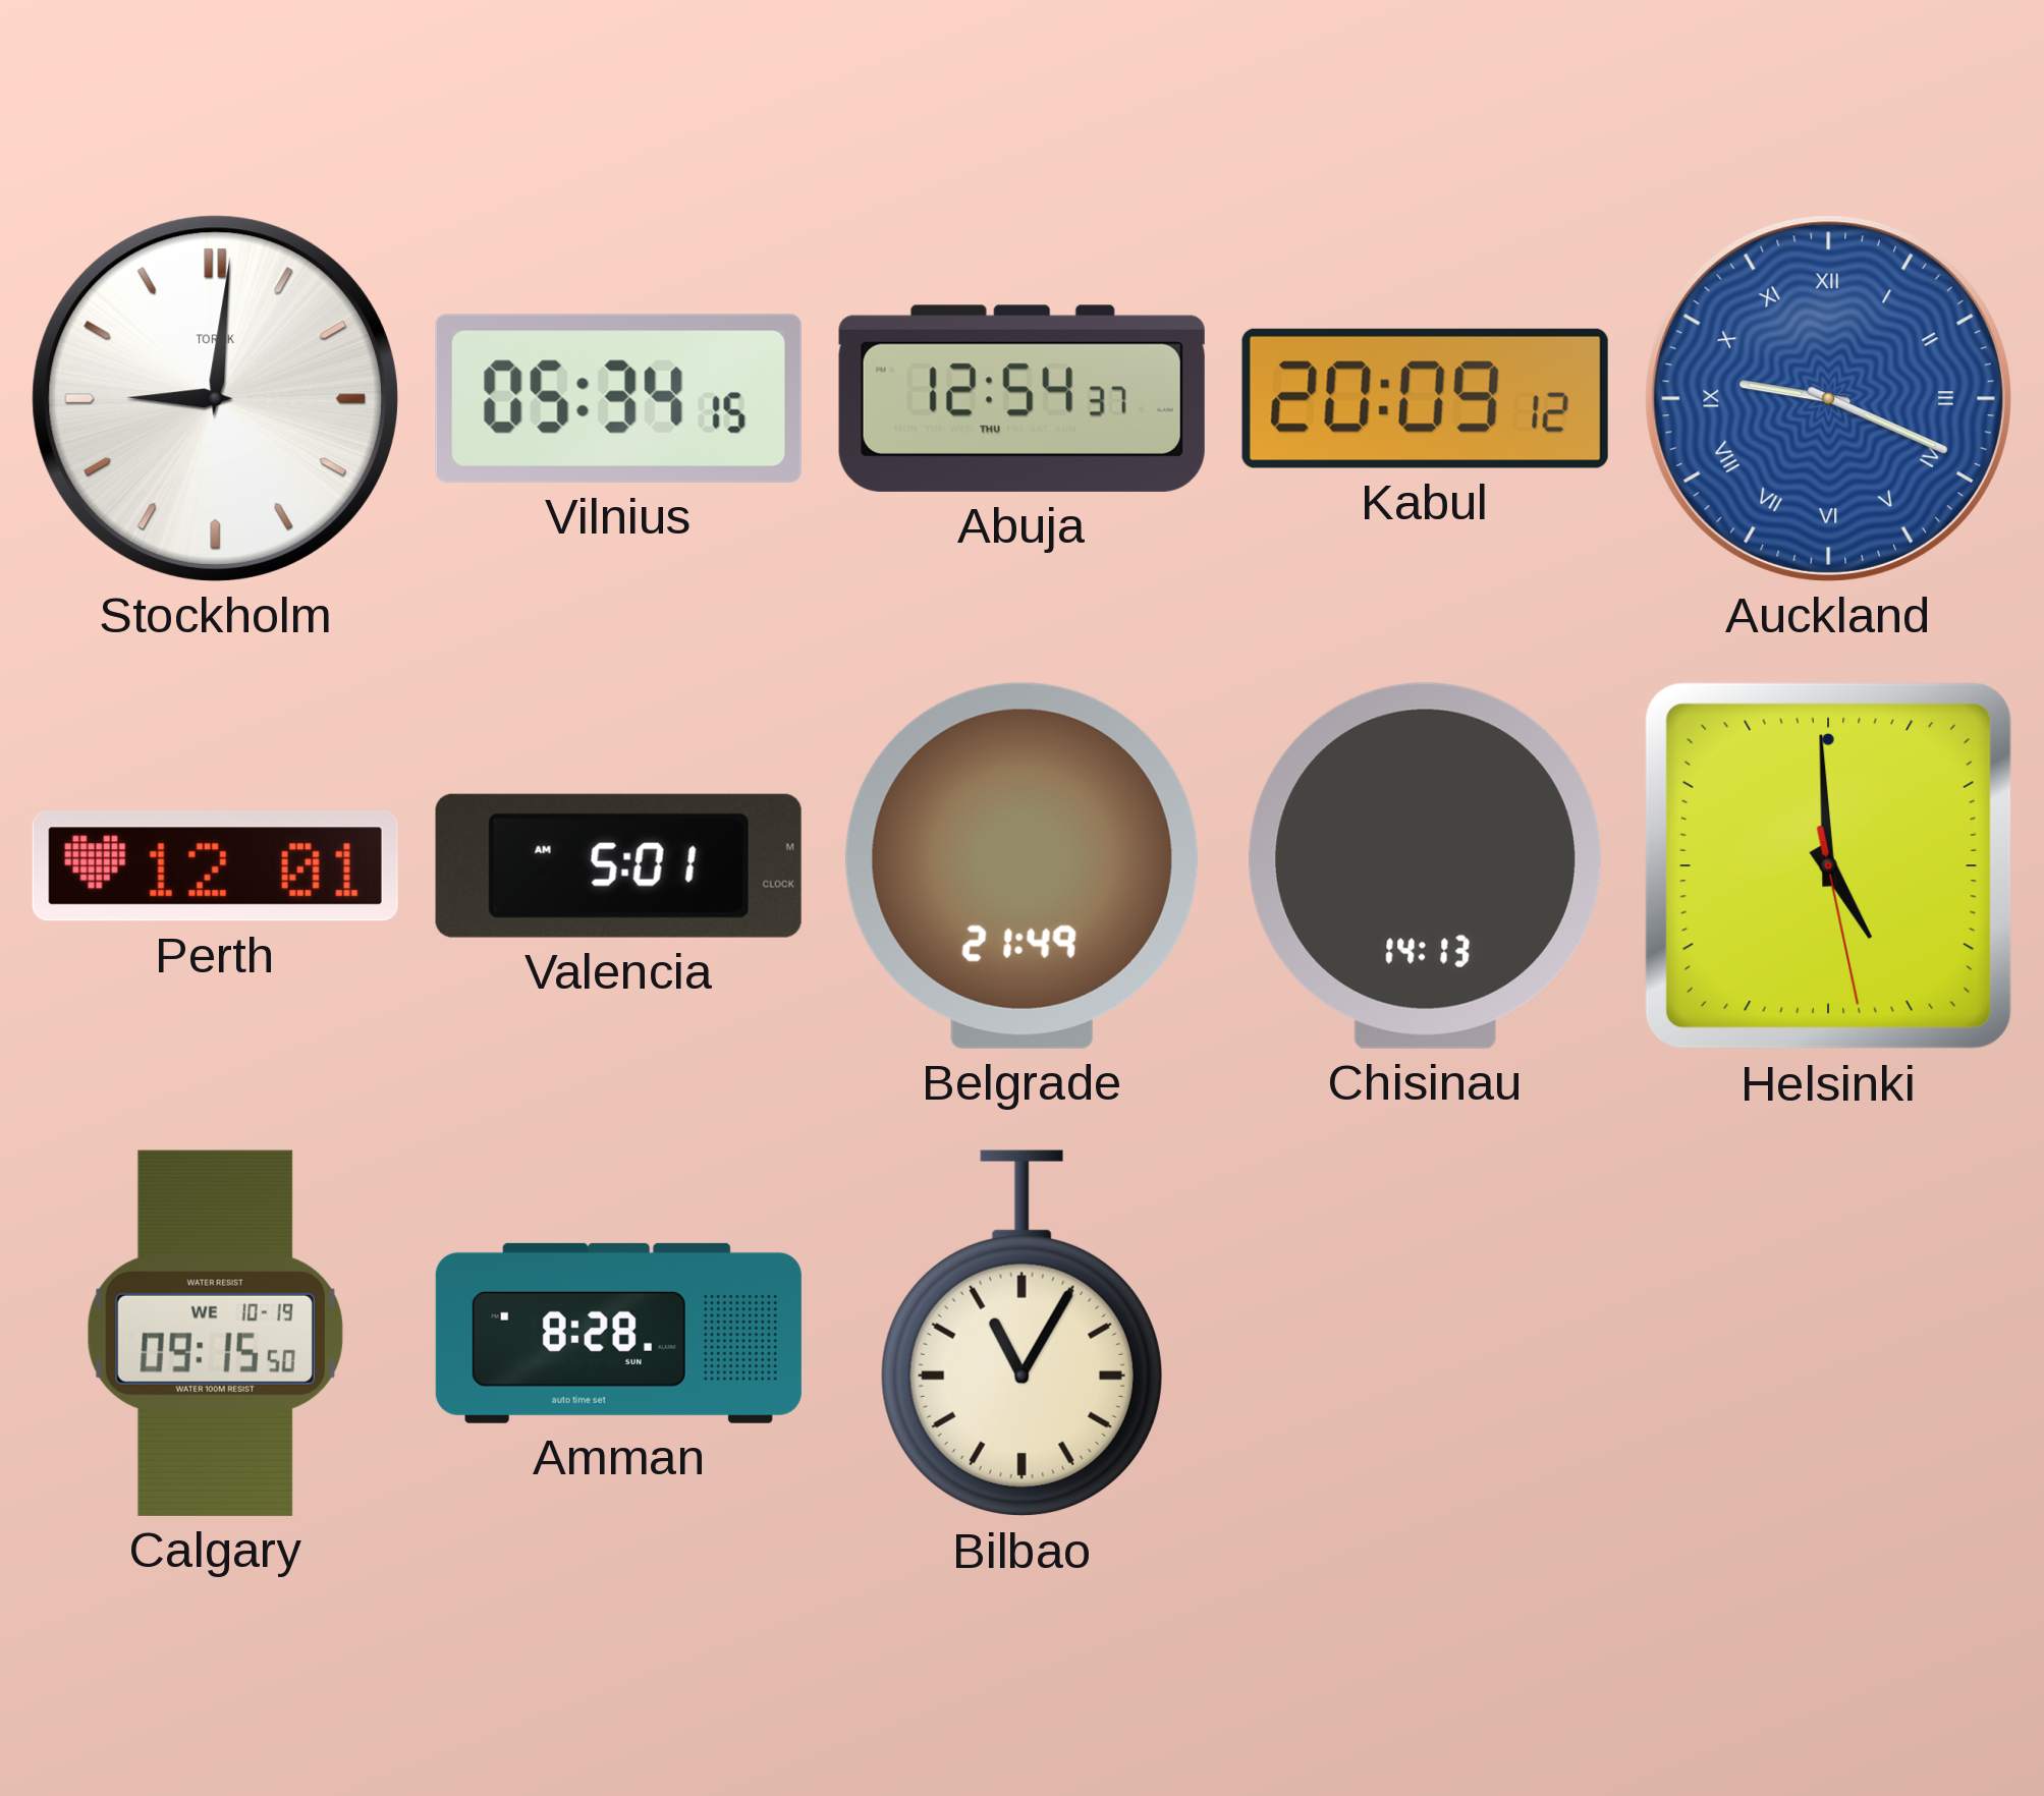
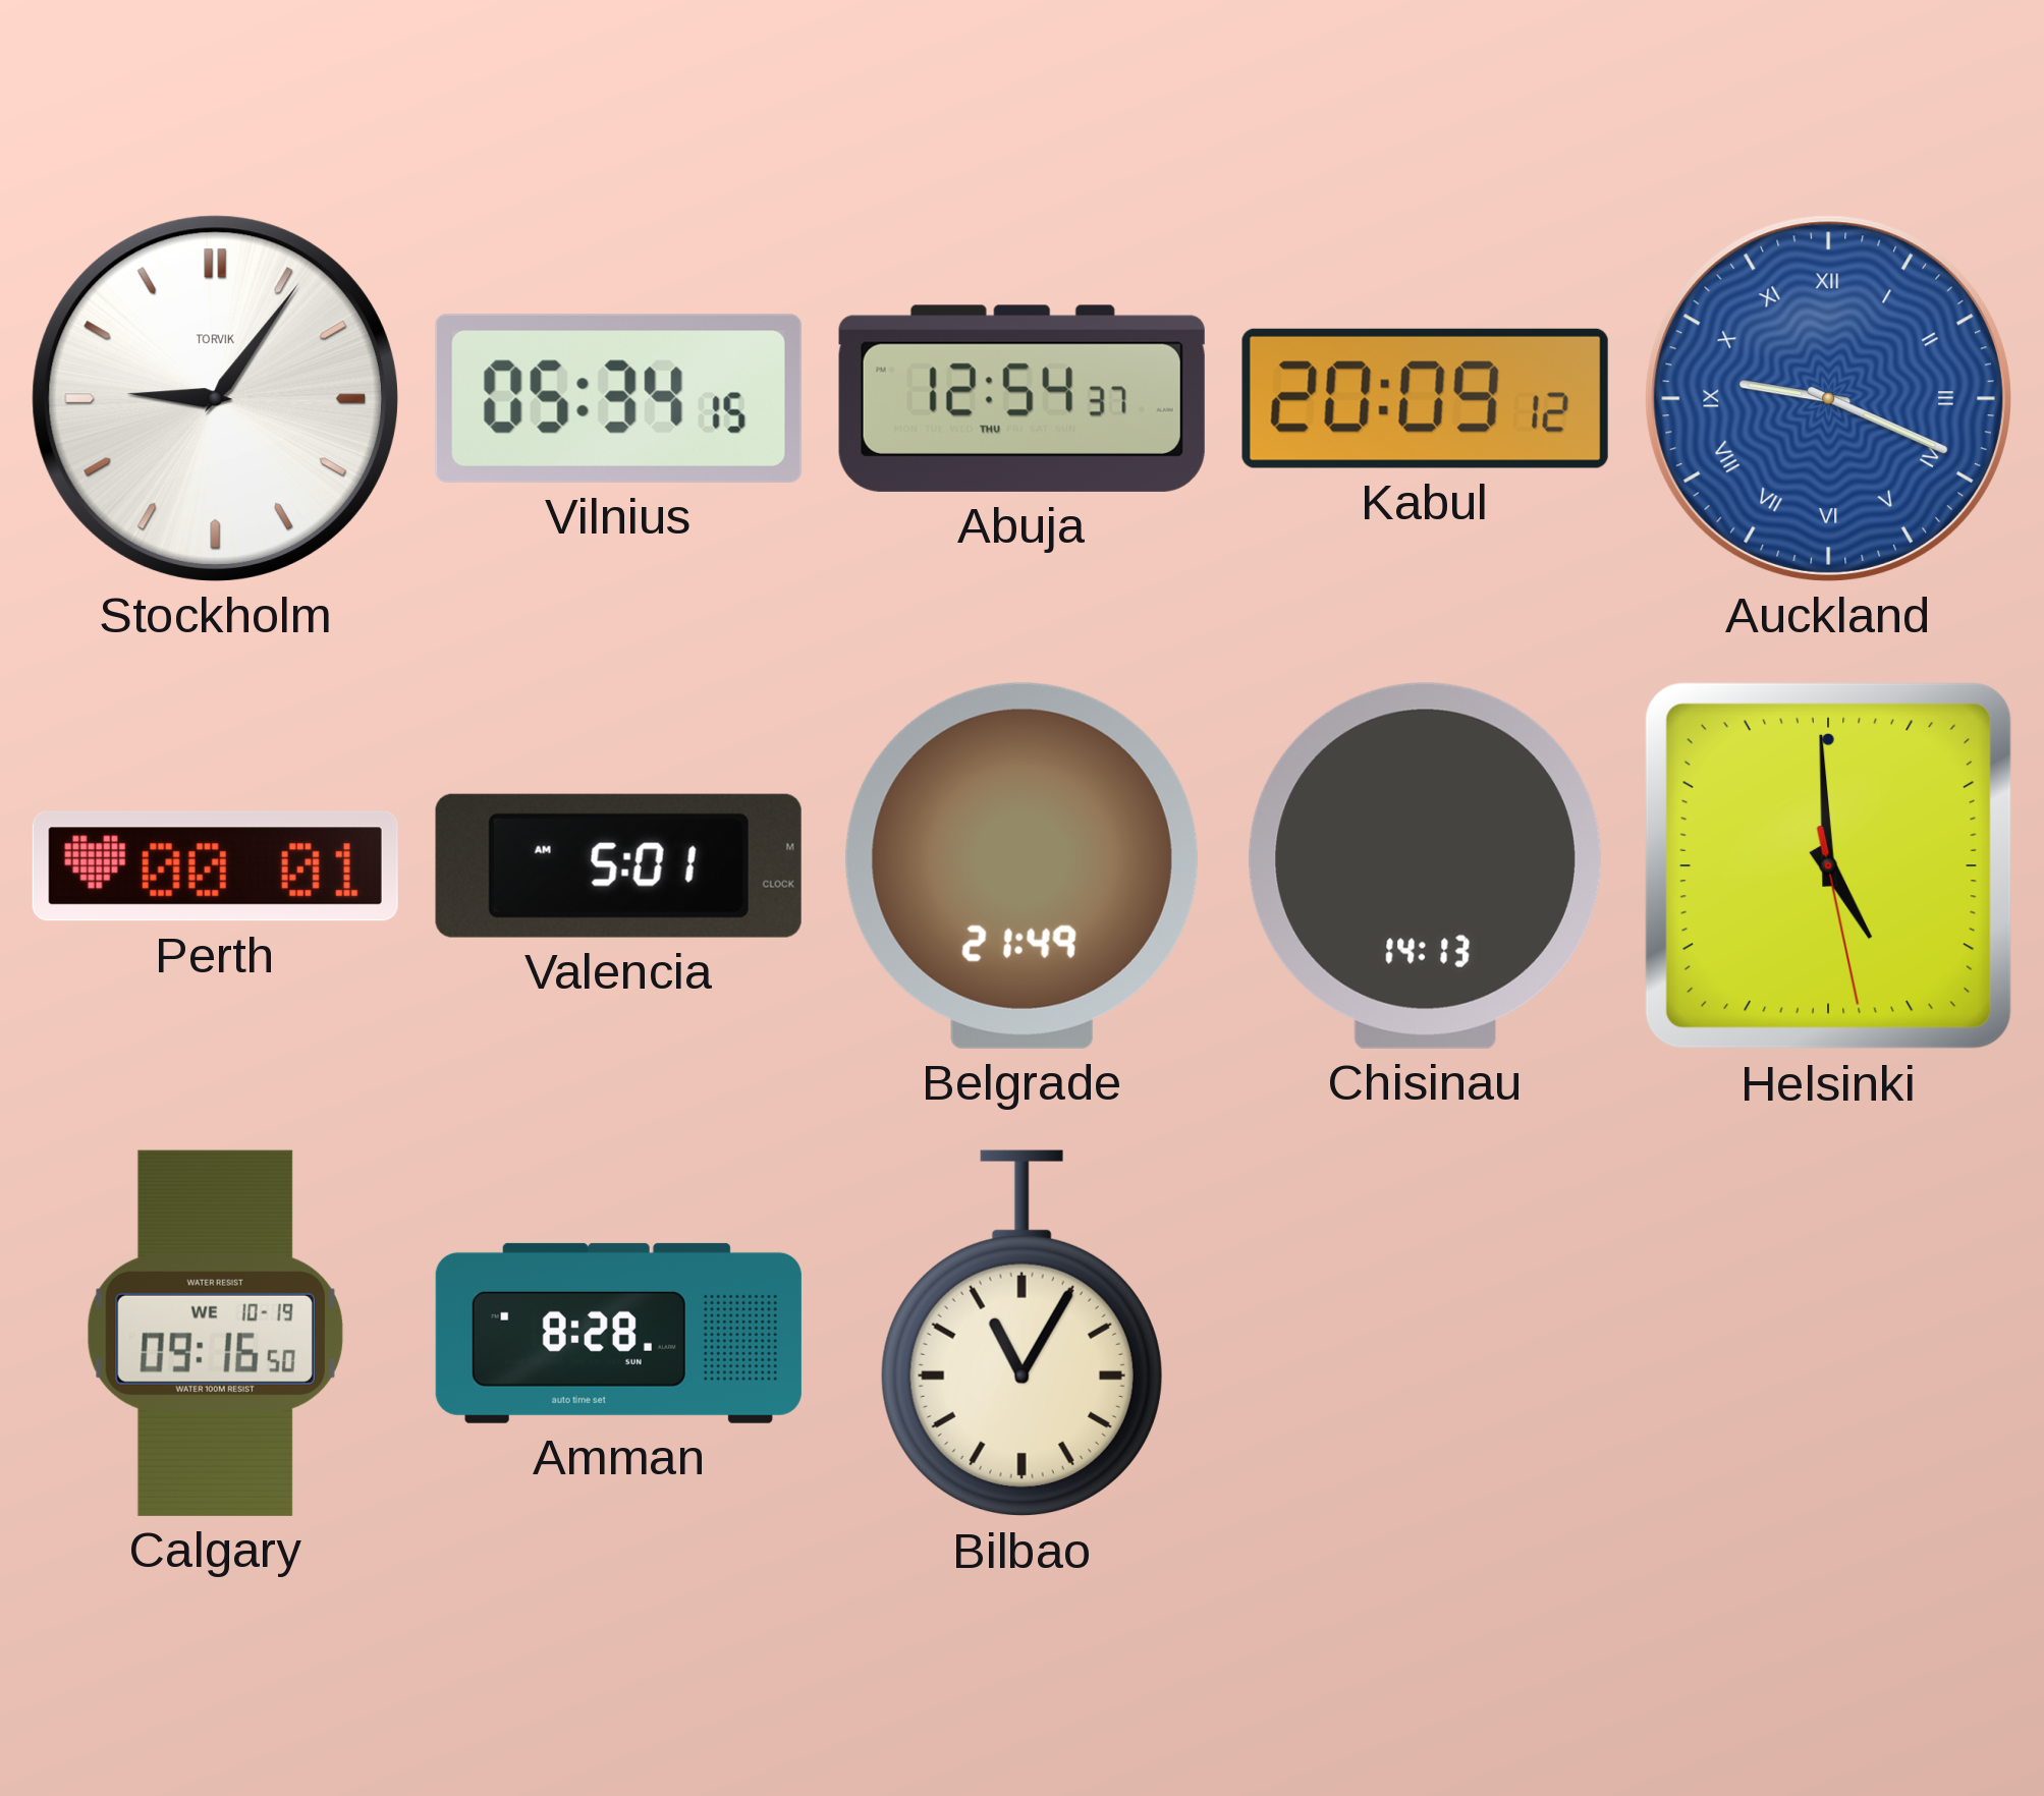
Stockholm: 9:01 -> 9:06 (215, 398)
Perth: 12:01 -> 00:01 (215, 866)
Calgary: 09:15 -> 09:16 (215, 1333)
